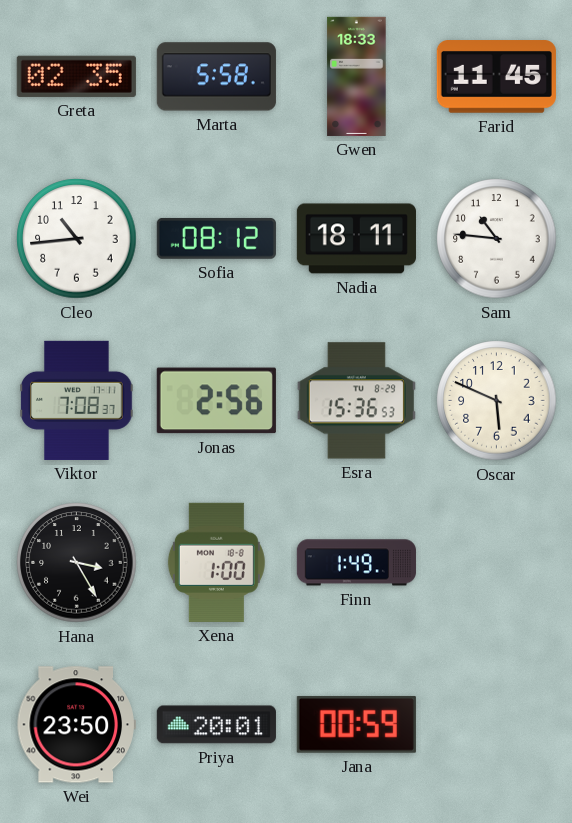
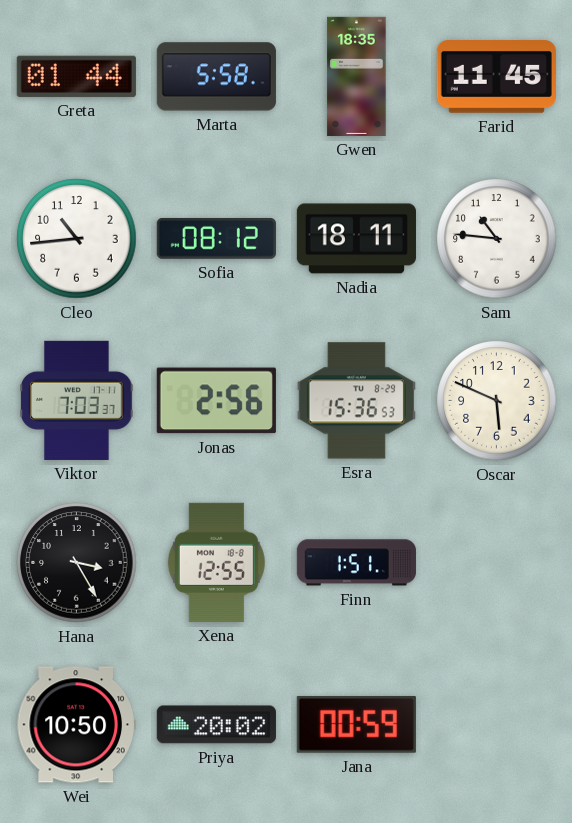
Greta: 02:35 -> 01:44 (76, 76)
Gwen: 18:33 -> 18:35 (357, 76)
Viktor: 7:08 -> 7:03 (77, 400)
Xena: 1:00 -> 12:55 (216, 562)
Finn: 1:49 -> 1:51 (356, 563)
Wei: 23:50 -> 10:50 (76, 725)
Priya: 20:01 -> 20:02 (216, 725)
